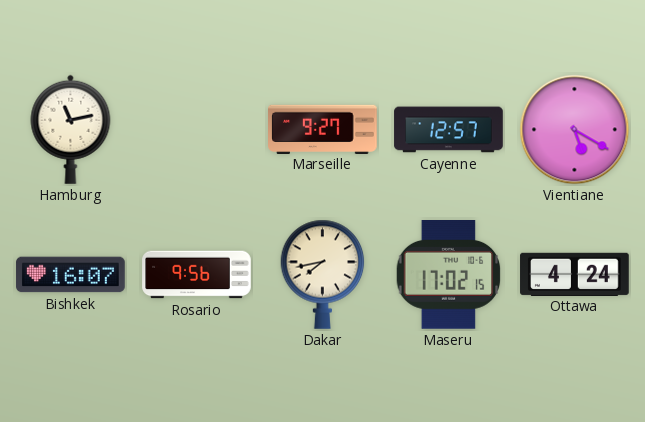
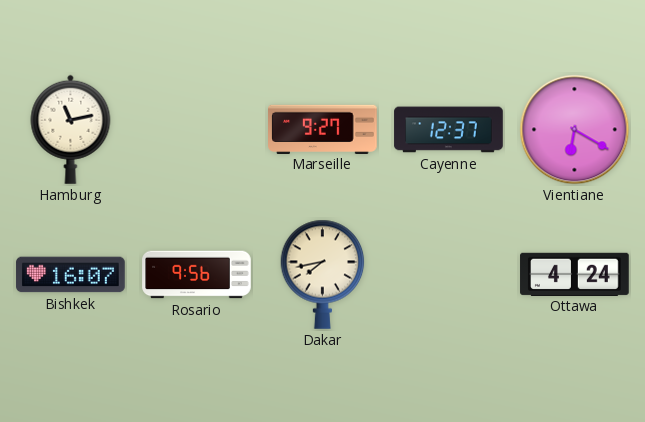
Cayenne: 12:57 -> 12:37 (449, 130)
Vientiane: 5:20 -> 6:20 (575, 130)
Maseru: 17:02 -> none (449, 275)
